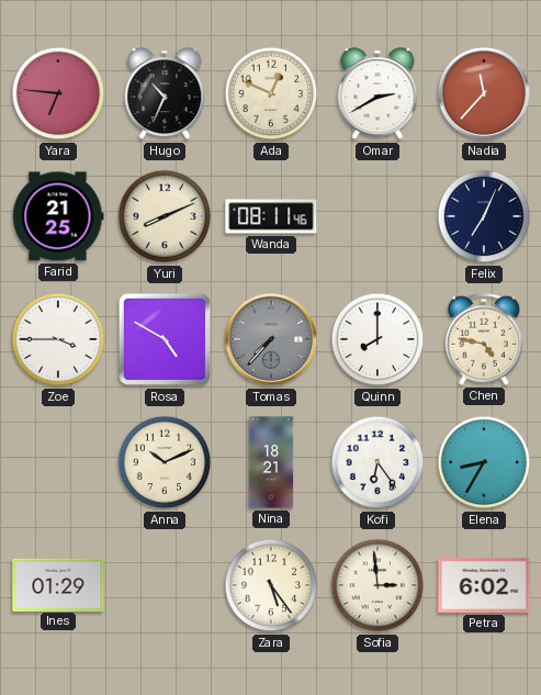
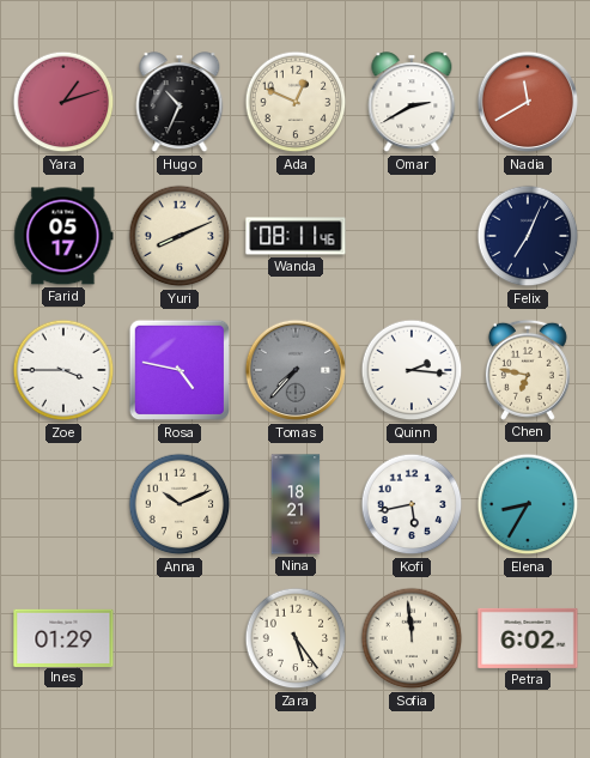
Yara: 6:46 -> 1:12 (63, 102)
Nadia: 11:37 -> 11:40 (528, 102)
Farid: 21:25 -> 05:17 (63, 236)
Rosa: 4:50 -> 4:47 (180, 370)
Quinn: 8:00 -> 2:16 (412, 370)
Chen: 4:47 -> 6:47 (528, 370)
Kofi: 6:24 -> 5:43 (412, 504)
Sofia: 2:59 -> 11:59 (412, 638)
